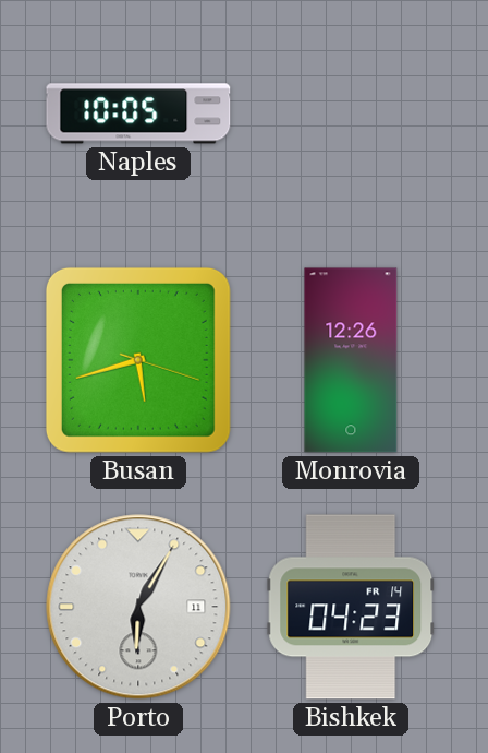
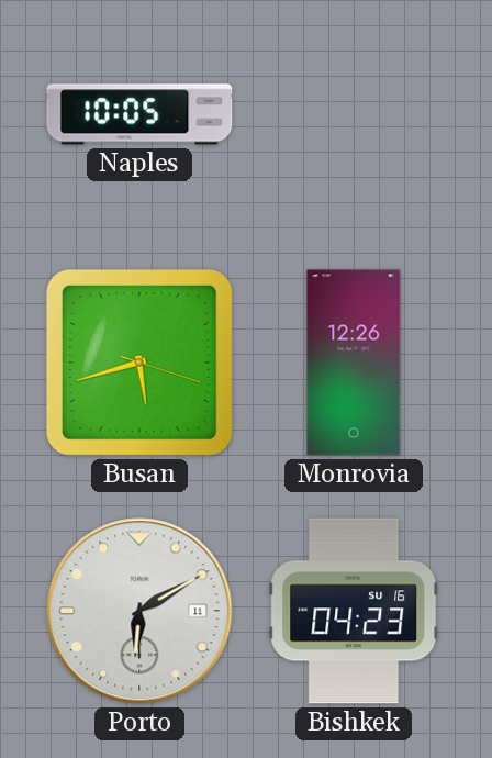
Porto: 6:05 -> 6:10 (139, 611)
Bishkek date: FR 14 -> SU 16 (354, 611)
